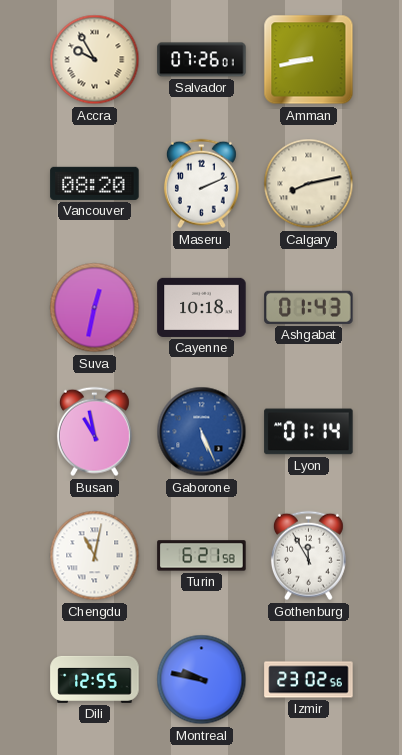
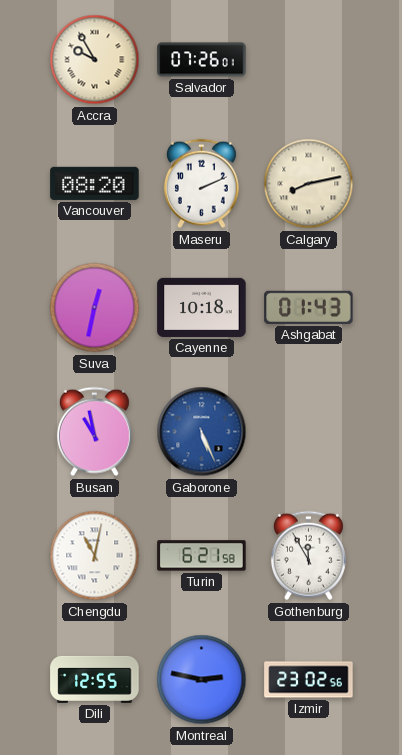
Amman: 8:43 -> none (309, 60)
Lyon: 01:14 -> none (309, 432)
Montreal: 9:47 -> 2:47 (202, 680)
